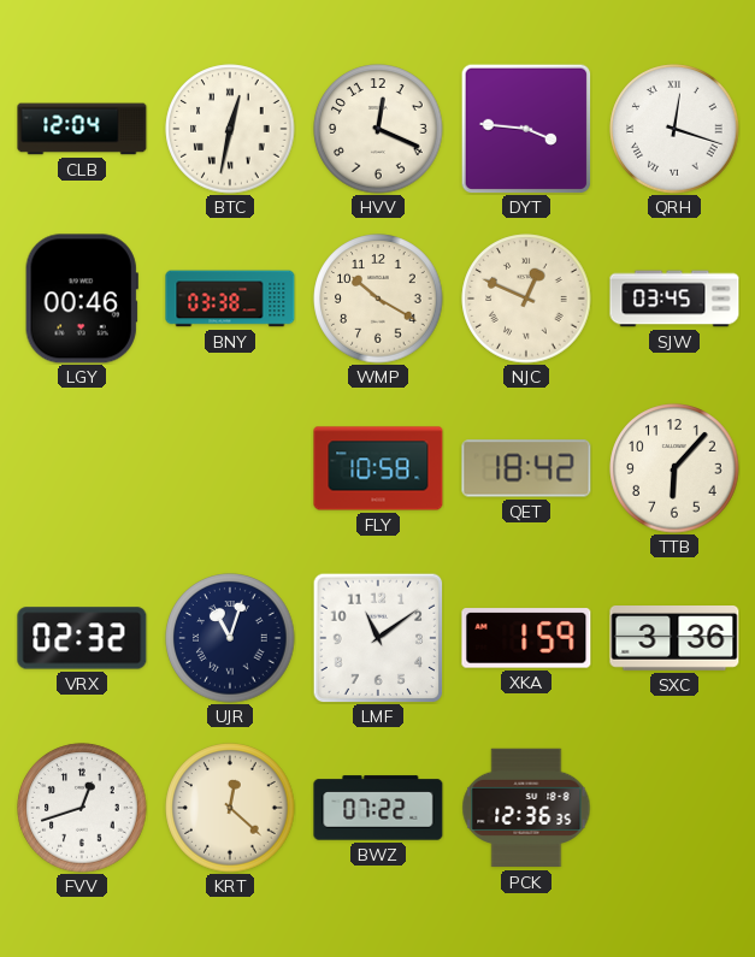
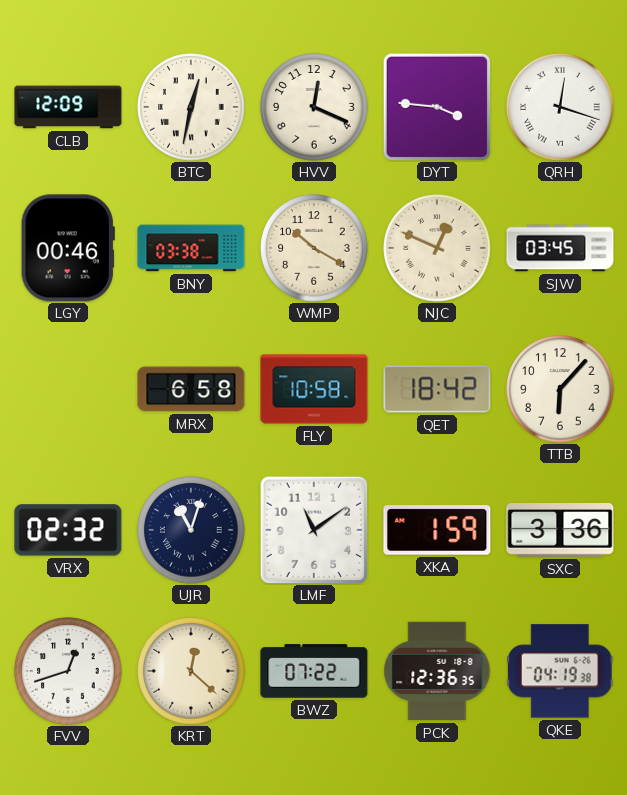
CLB: 12:04 -> 12:09 (68, 107)
MRX: none -> 6:58 (191, 389)
QKE: none -> 04:19 (560, 671)
